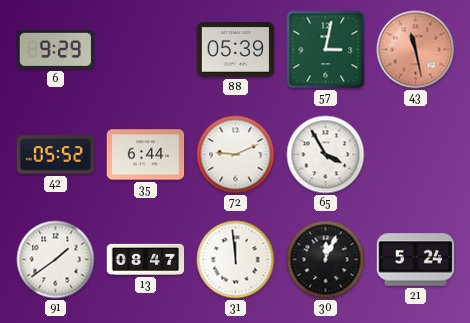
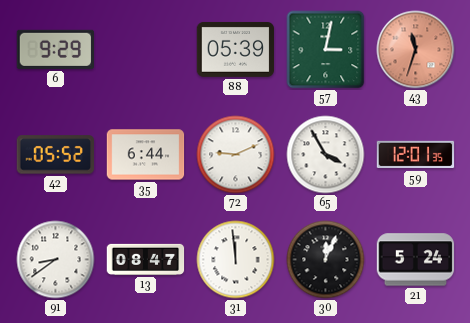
43: 11:28 -> 11:33 (416, 50)
59: none -> 12:01 (416, 155)
91: 1:39 -> 8:39 (56, 260)
